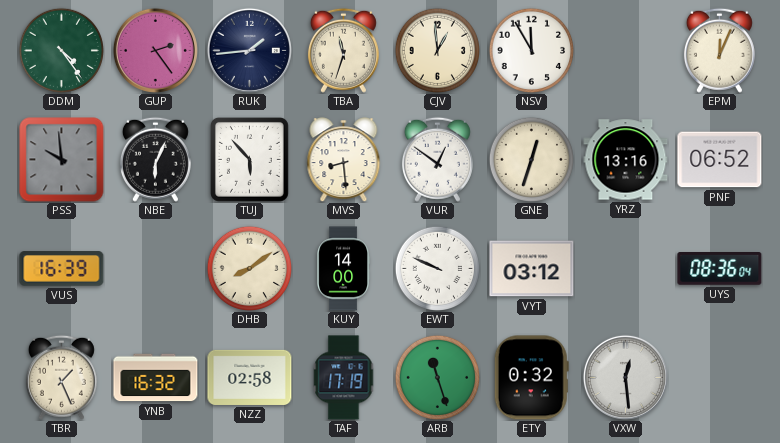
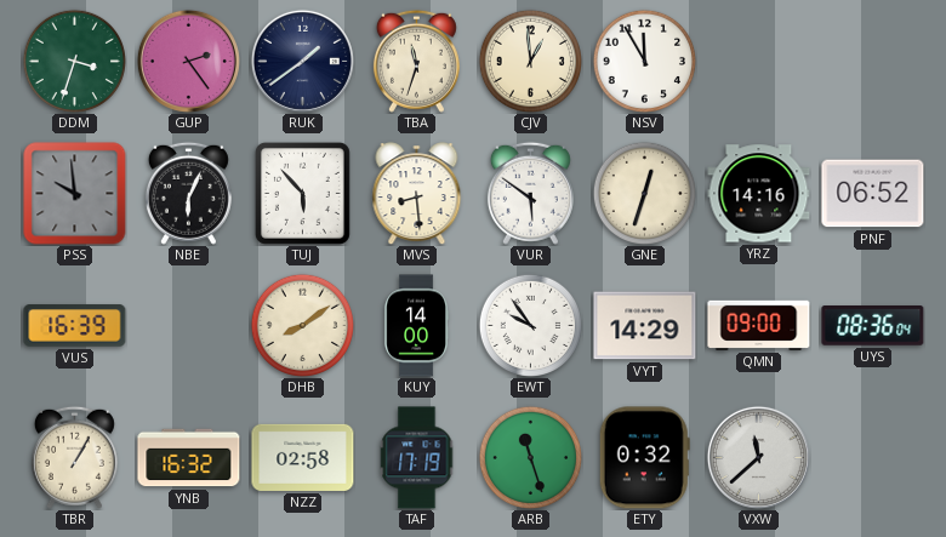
DDM: 4:24 -> 3:33 (74, 61)
RUK: 1:44 -> 1:39 (302, 61)
EPM: 12:04 -> none (719, 50)
VUR: 12:51 -> 5:51 (530, 193)
YRZ: 13:16 -> 14:16 (759, 194)
EWT: 9:49 -> 9:54 (530, 325)
VYT: 03:12 -> 14:29 (645, 326)
QMN: none -> 09:00 (759, 325)
TBR: 1:26 -> 1:05 (74, 457)
VXW: 12:29 -> 11:38 (758, 457)
